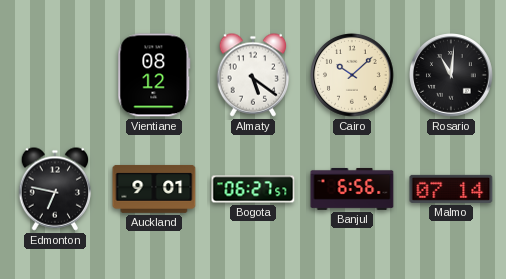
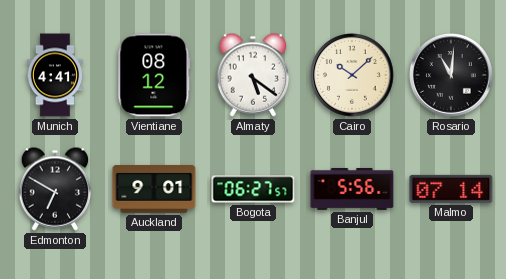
Munich: none -> 4:41 (54, 75)
Edmonton: 6:47 -> 6:50 (55, 189)
Banjul: 6:56 -> 5:56 (352, 189)
